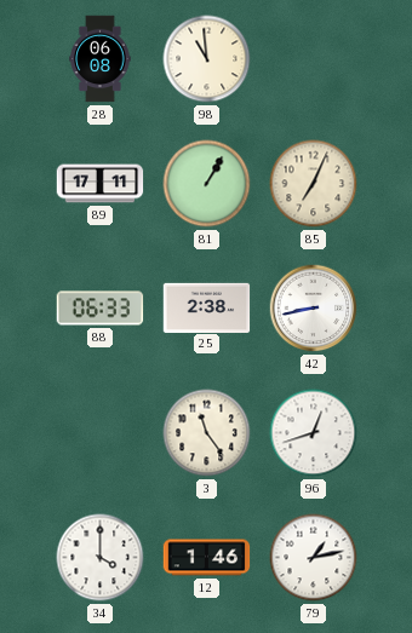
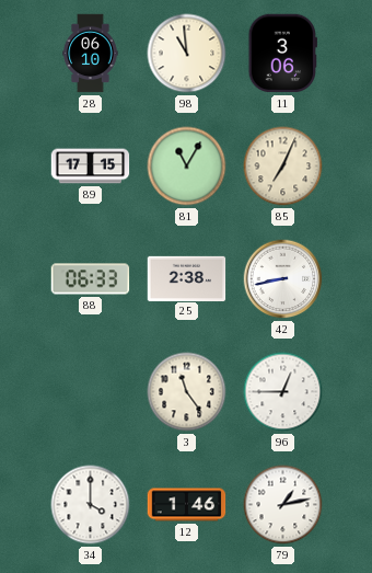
28: 06:08 -> 06:10 (91, 54)
11: none -> 3:06 (282, 54)
89: 17:11 -> 17:15 (91, 167)
81: 1:05 -> 11:05 (187, 167)
96: 12:42 -> 12:45 (283, 392)
